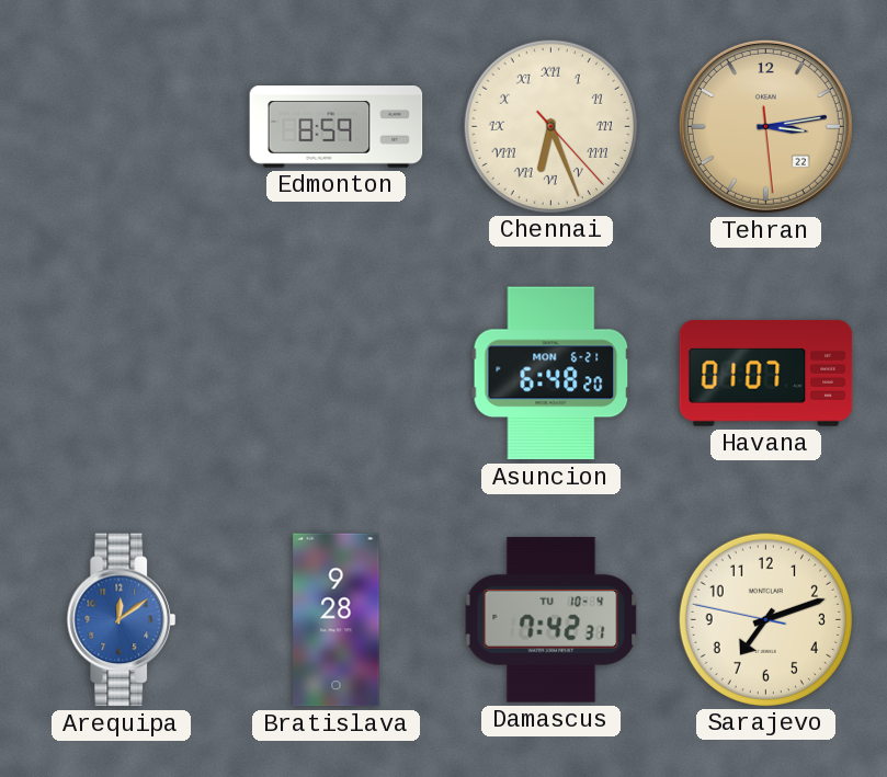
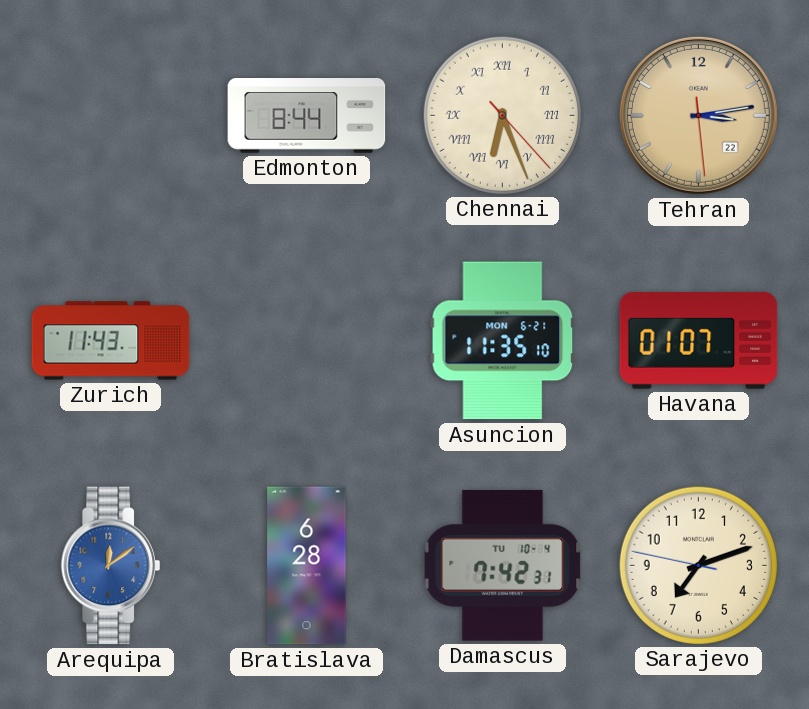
Edmonton: 8:59 -> 8:44 (307, 116)
Zurich: none -> 11:43 (111, 341)
Asuncion: 6:48 -> 11:35 (503, 341)
Bratislava: 9:28 -> 6:28 (307, 566)
